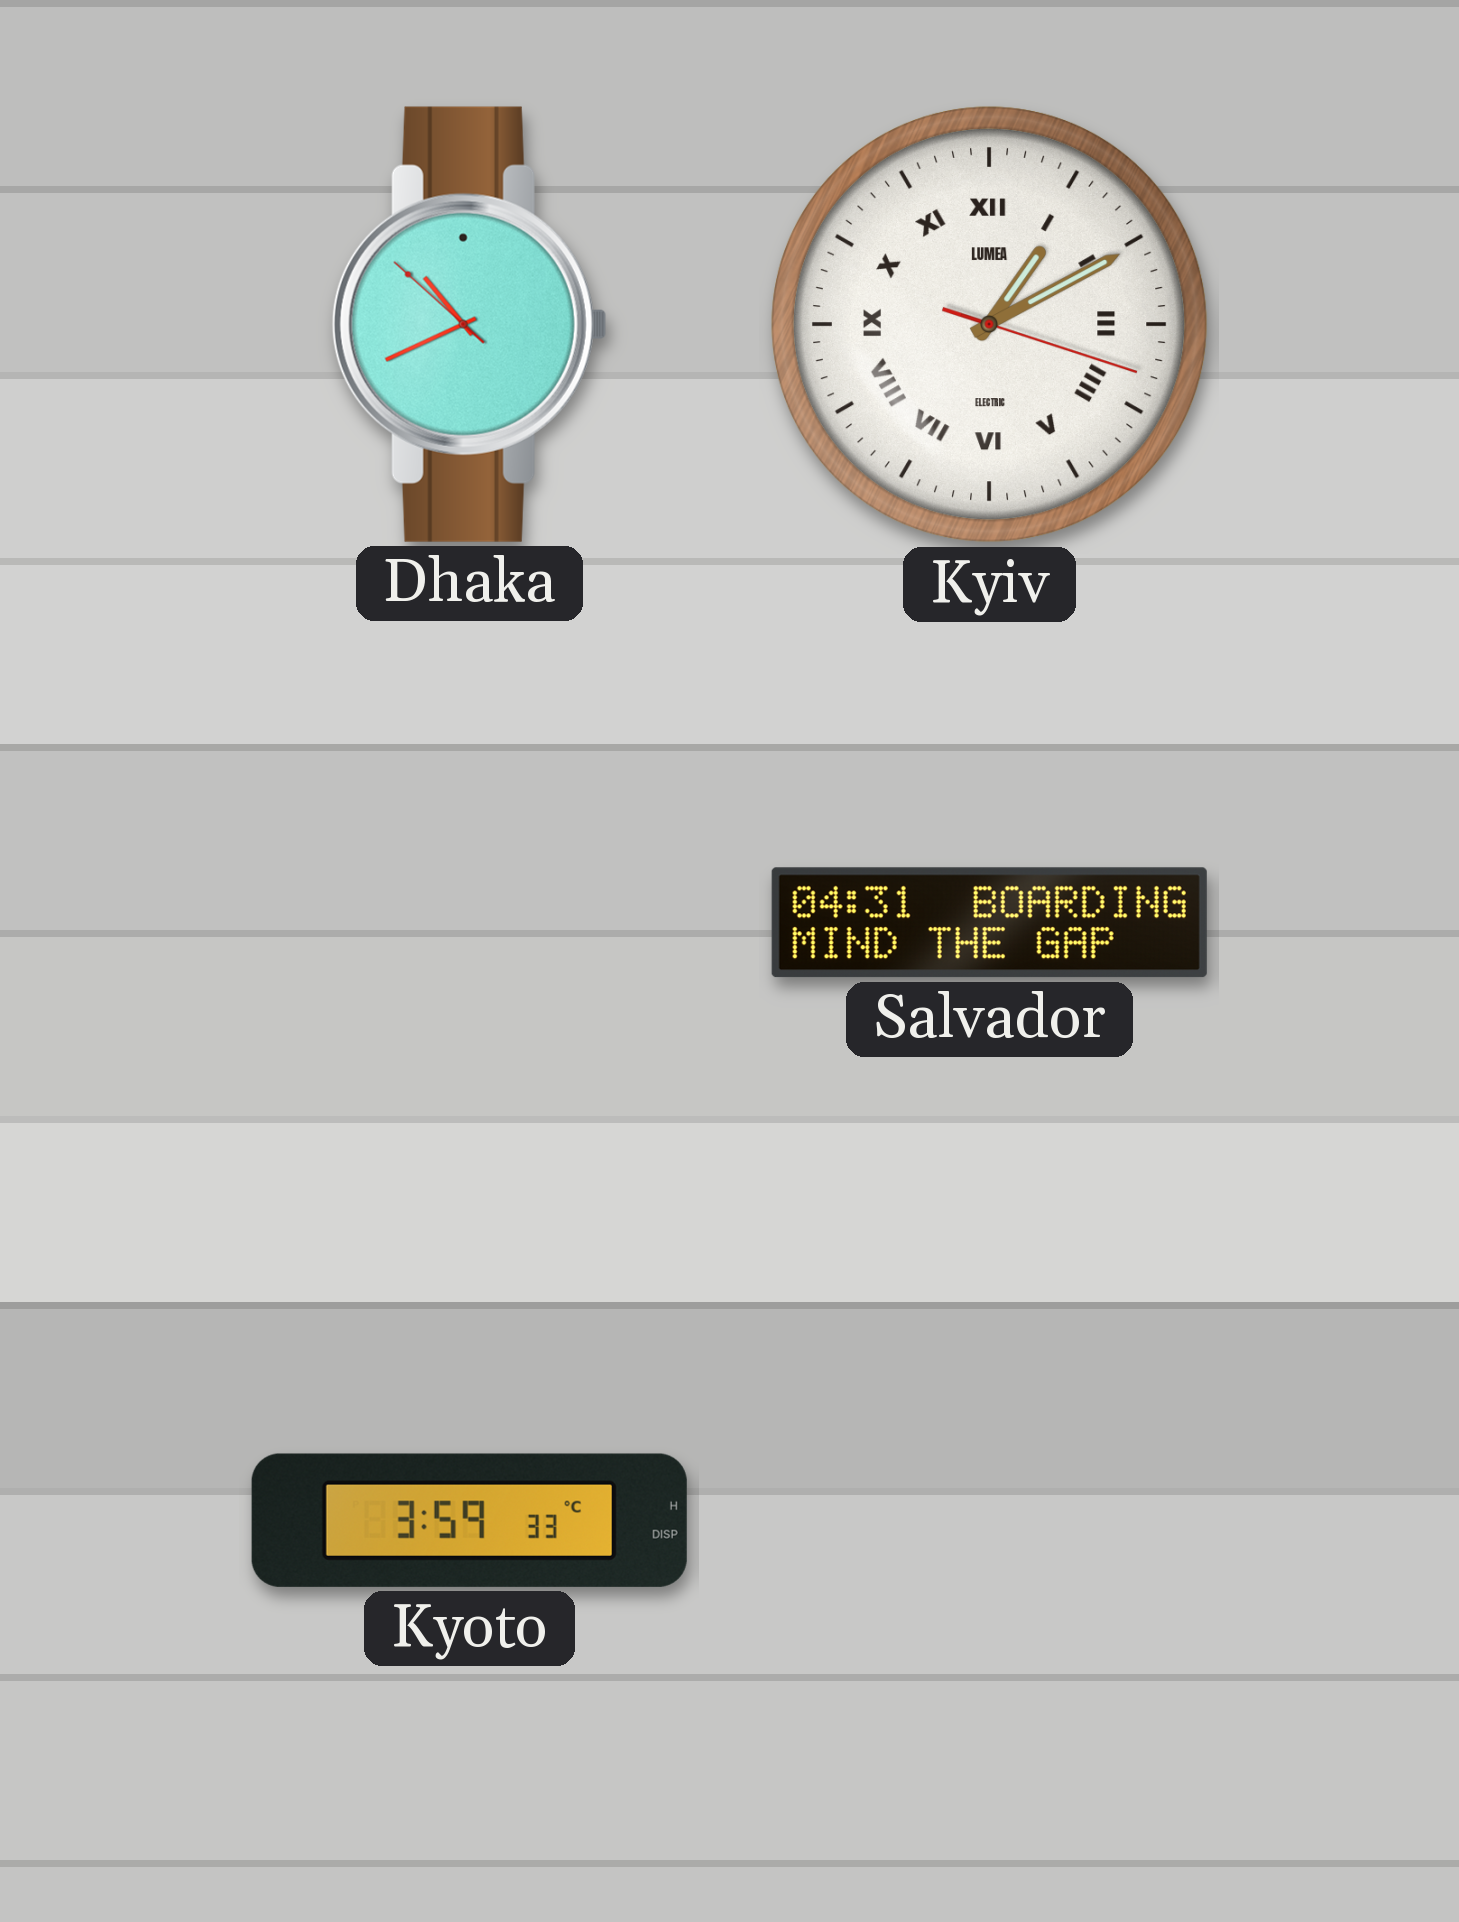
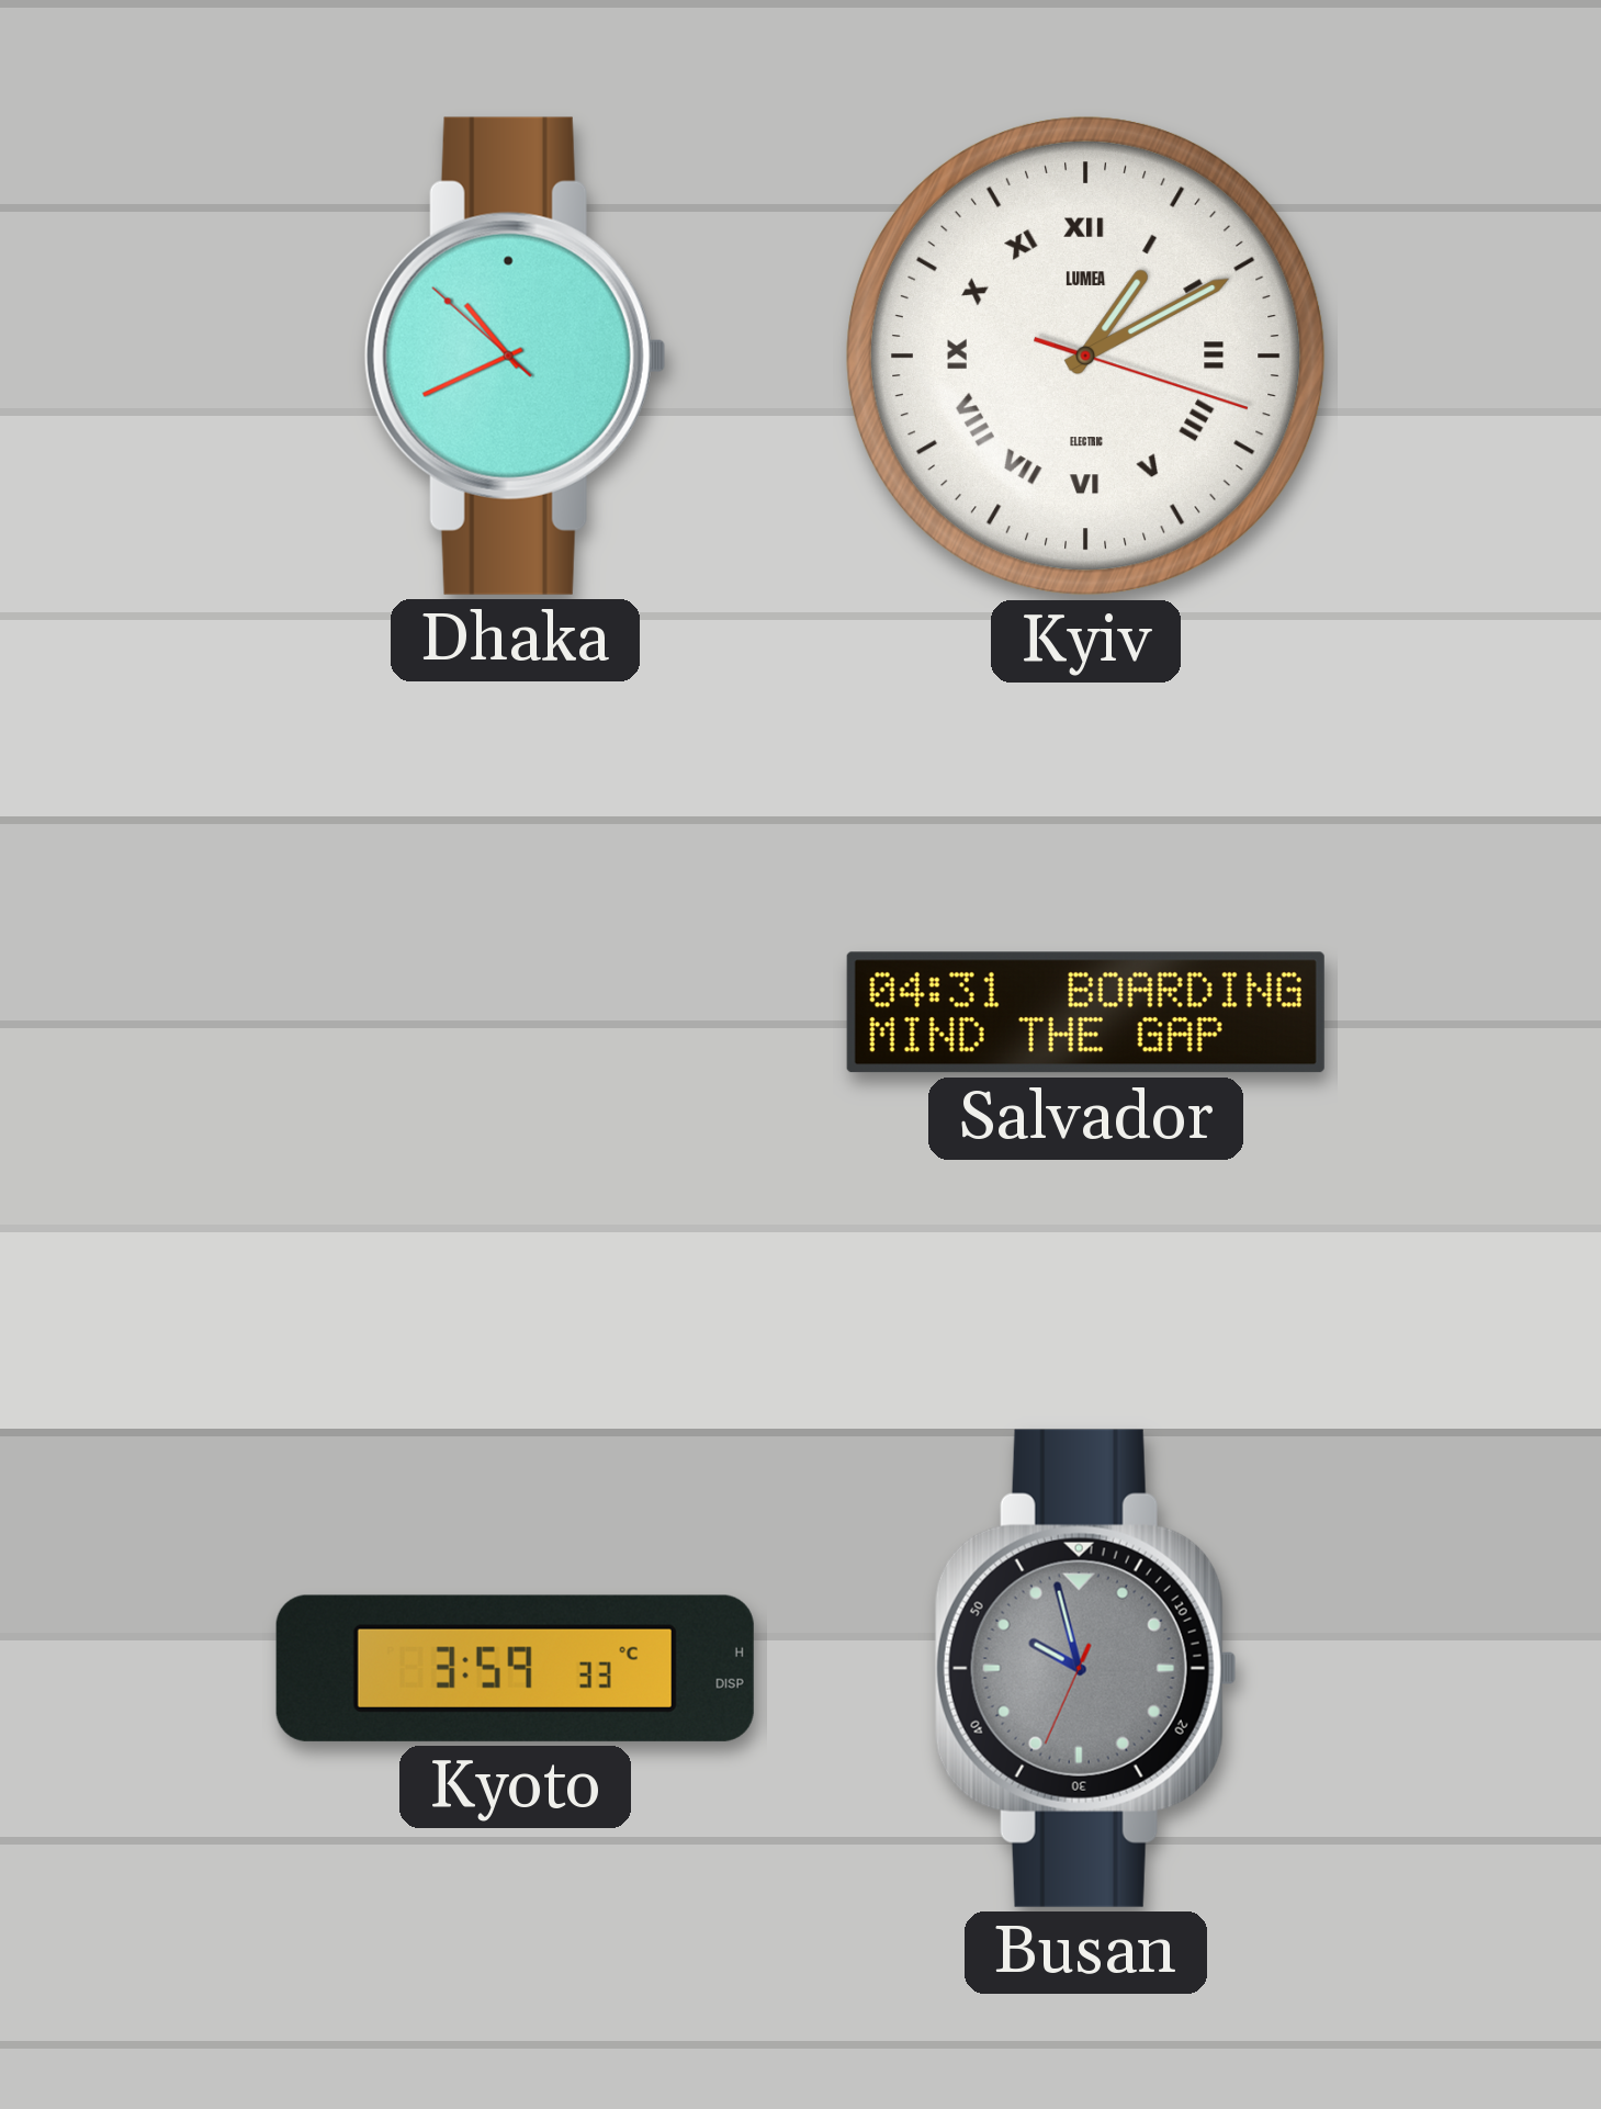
Busan: none -> 9:57 (1085, 1668)
